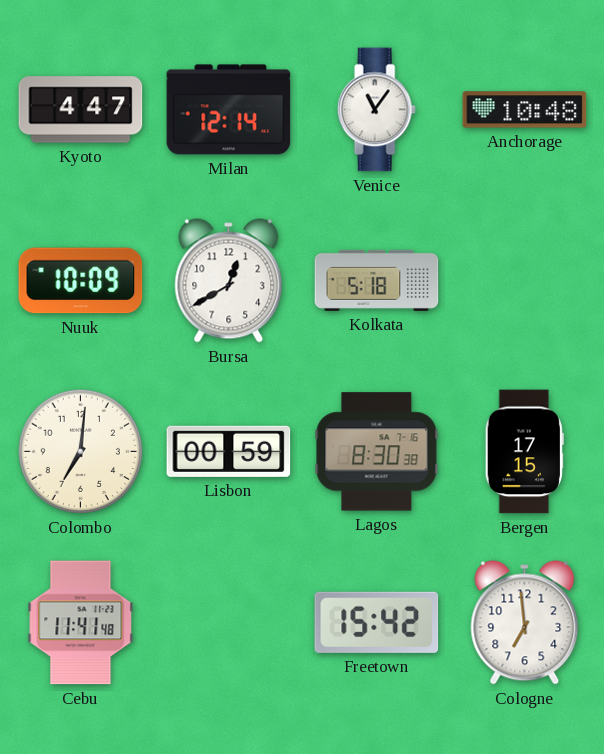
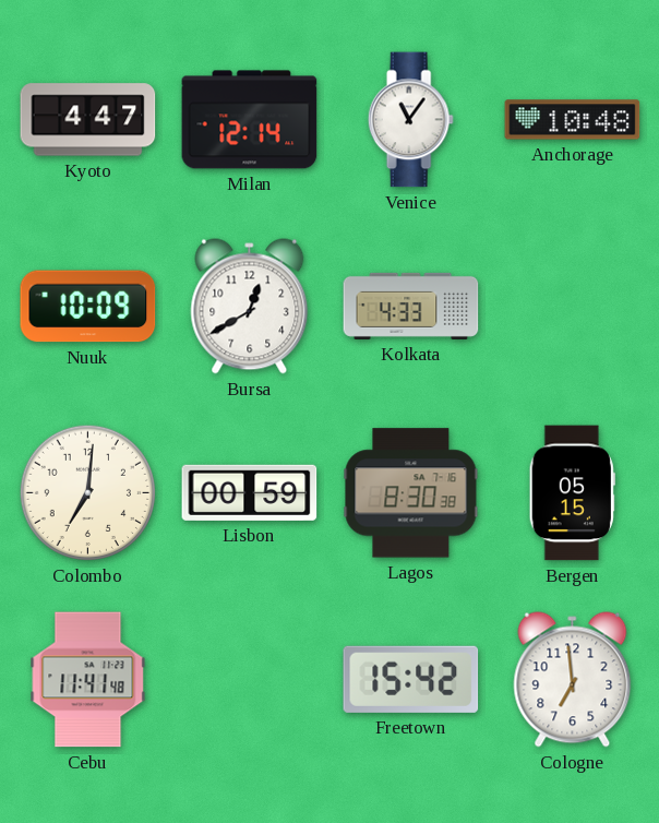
Kolkata: 5:18 -> 4:33 (411, 306)
Bergen: 17:15 -> 05:15 (572, 493)
